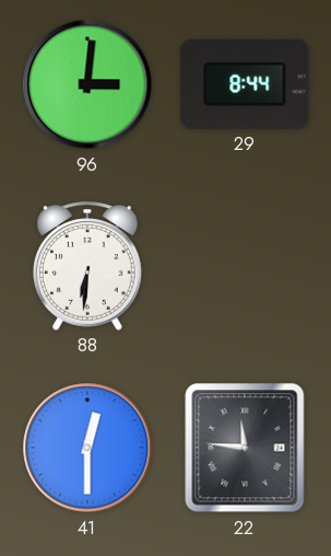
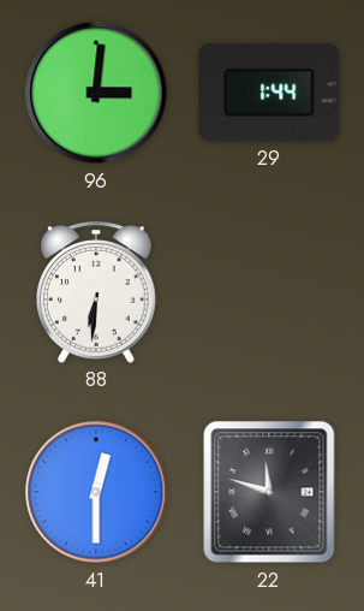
29: 8:44 -> 1:44 (269, 93)
22: 11:46 -> 11:48 (269, 492)
